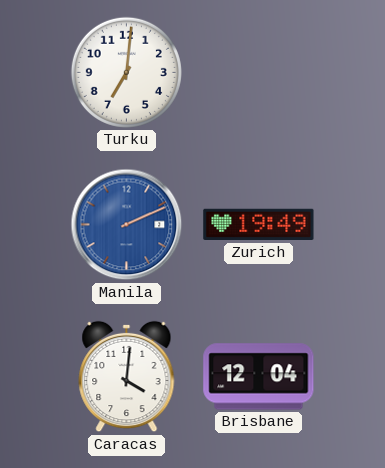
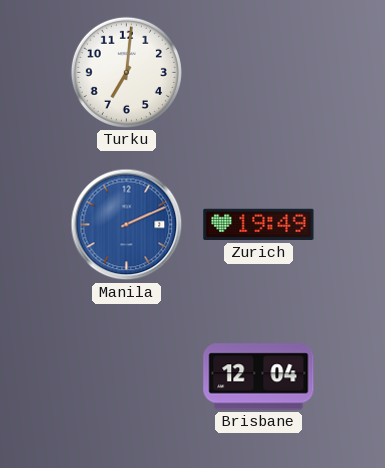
Caracas: 4:01 -> none (127, 377)
